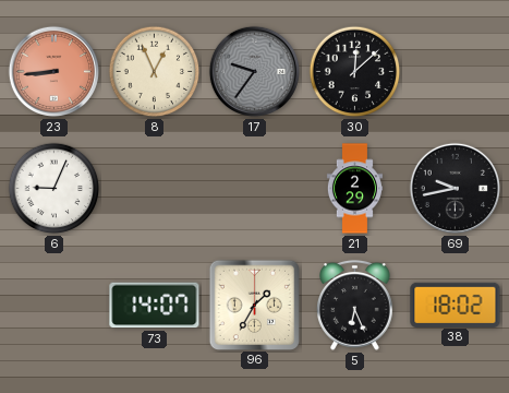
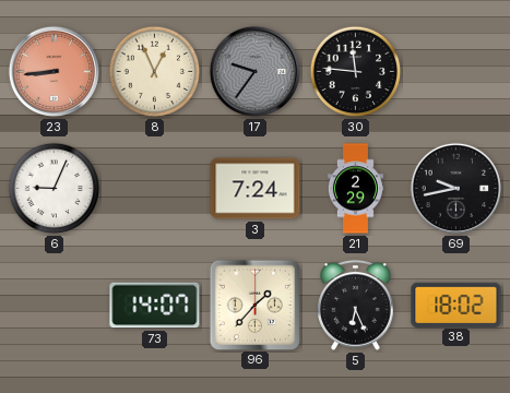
30: 12:08 -> 11:46 (356, 72)
3: none -> 7:24 (256, 189)
96: 1:35 -> 1:37 (254, 305)
